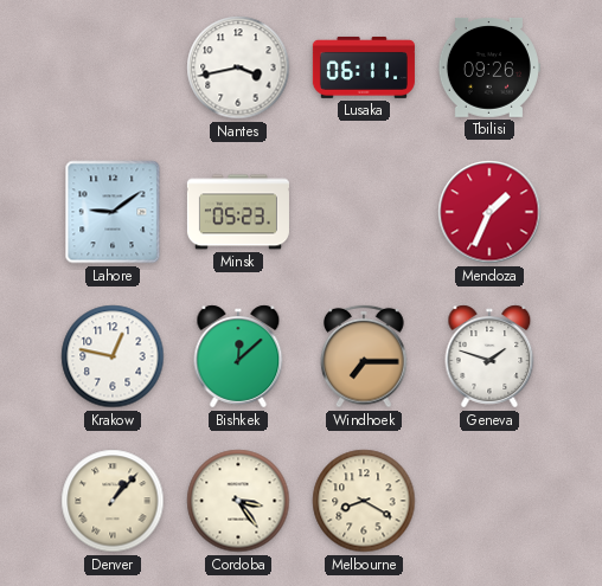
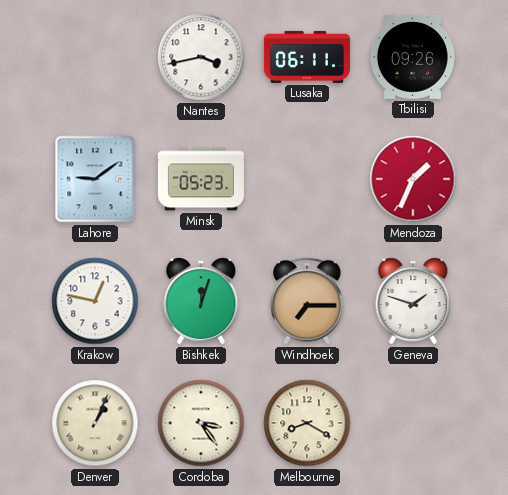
Bishkek: 12:08 -> 12:03 (201, 301)
Denver: 1:07 -> 1:04 (95, 423)
